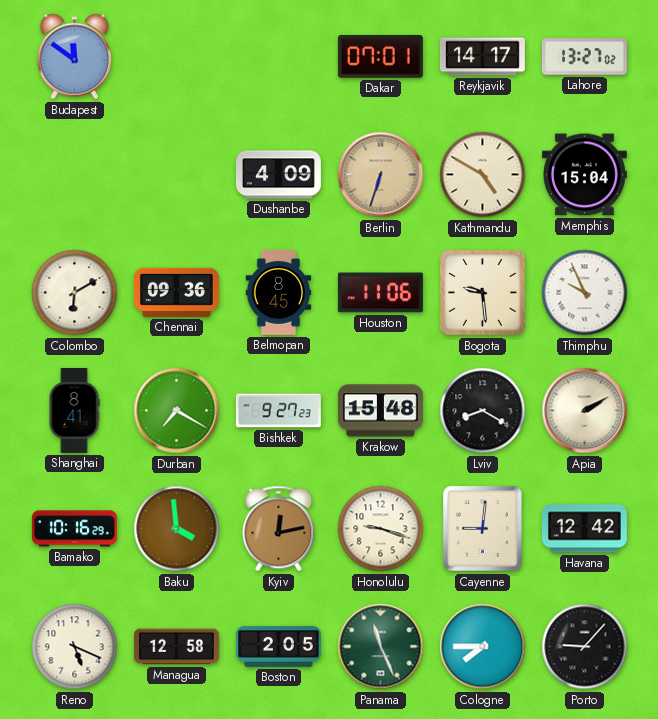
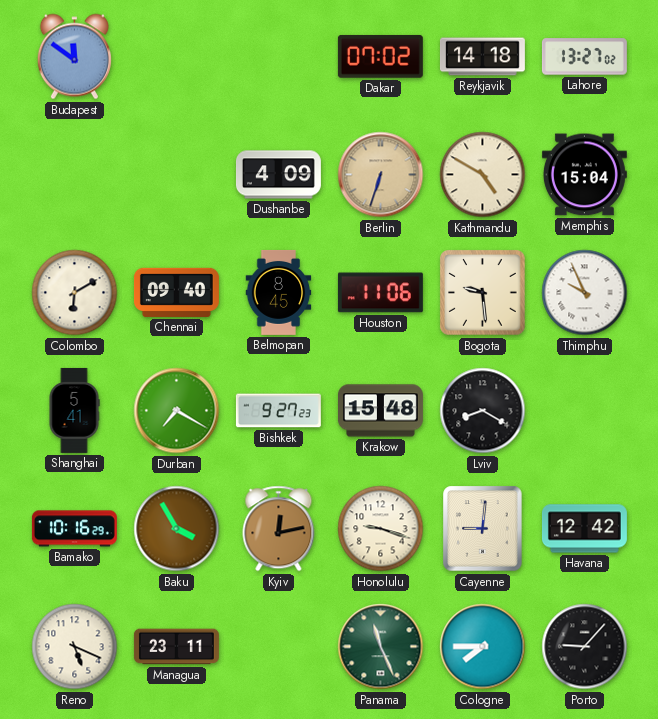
Dakar: 07:01 -> 07:02 (380, 56)
Reykjavik: 14:17 -> 14:18 (482, 57)
Chennai: 09:36 -> 09:40 (176, 292)
Shanghai: 8:41 -> 5:41 (74, 410)
Apia: 2:10 -> none (585, 411)
Baku: 3:59 -> 3:55 (177, 529)
Managua: 12:58 -> 23:11 (176, 647)
Boston: 2:05 -> none (278, 646)
